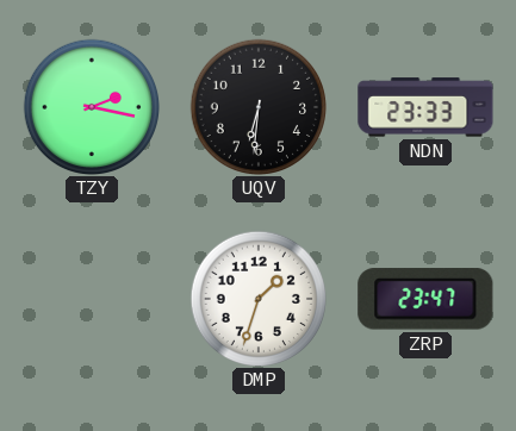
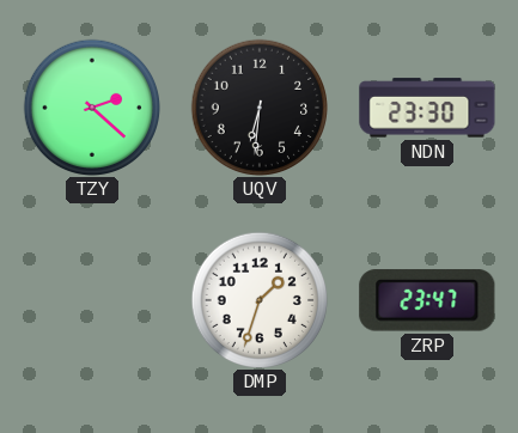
TZY: 2:17 -> 2:22 (91, 106)
NDN: 23:33 -> 23:30 (427, 108)
